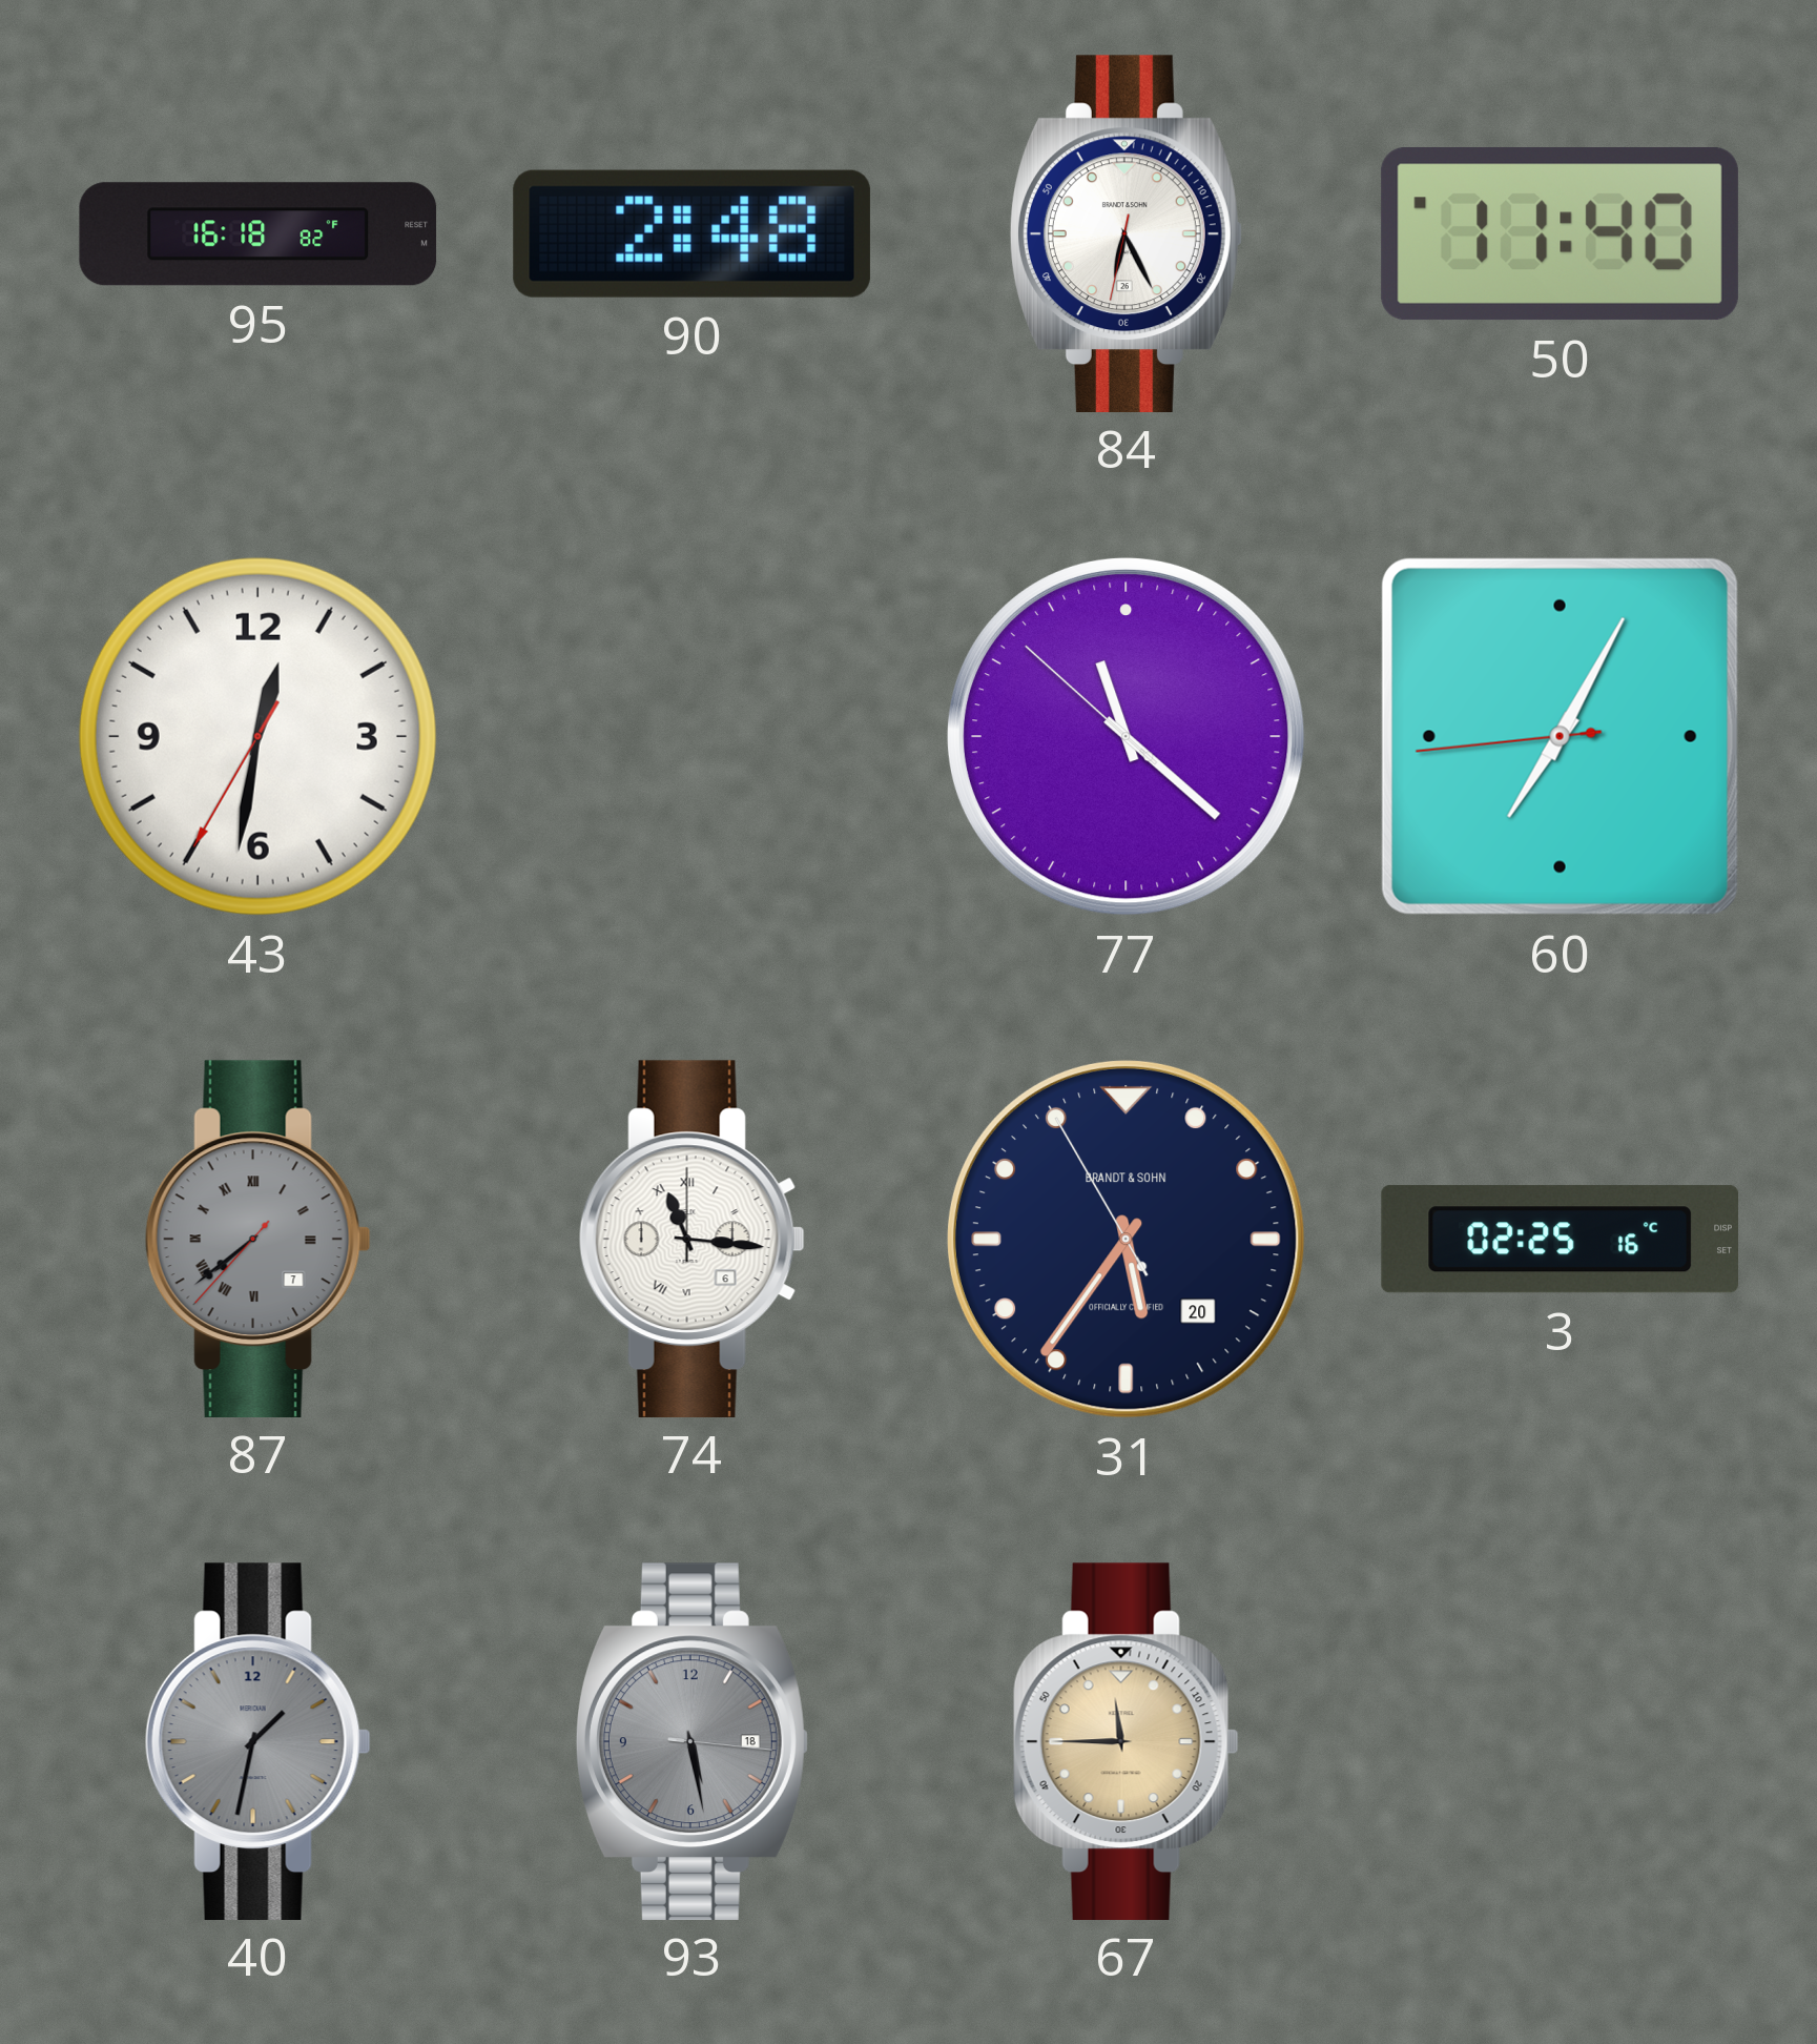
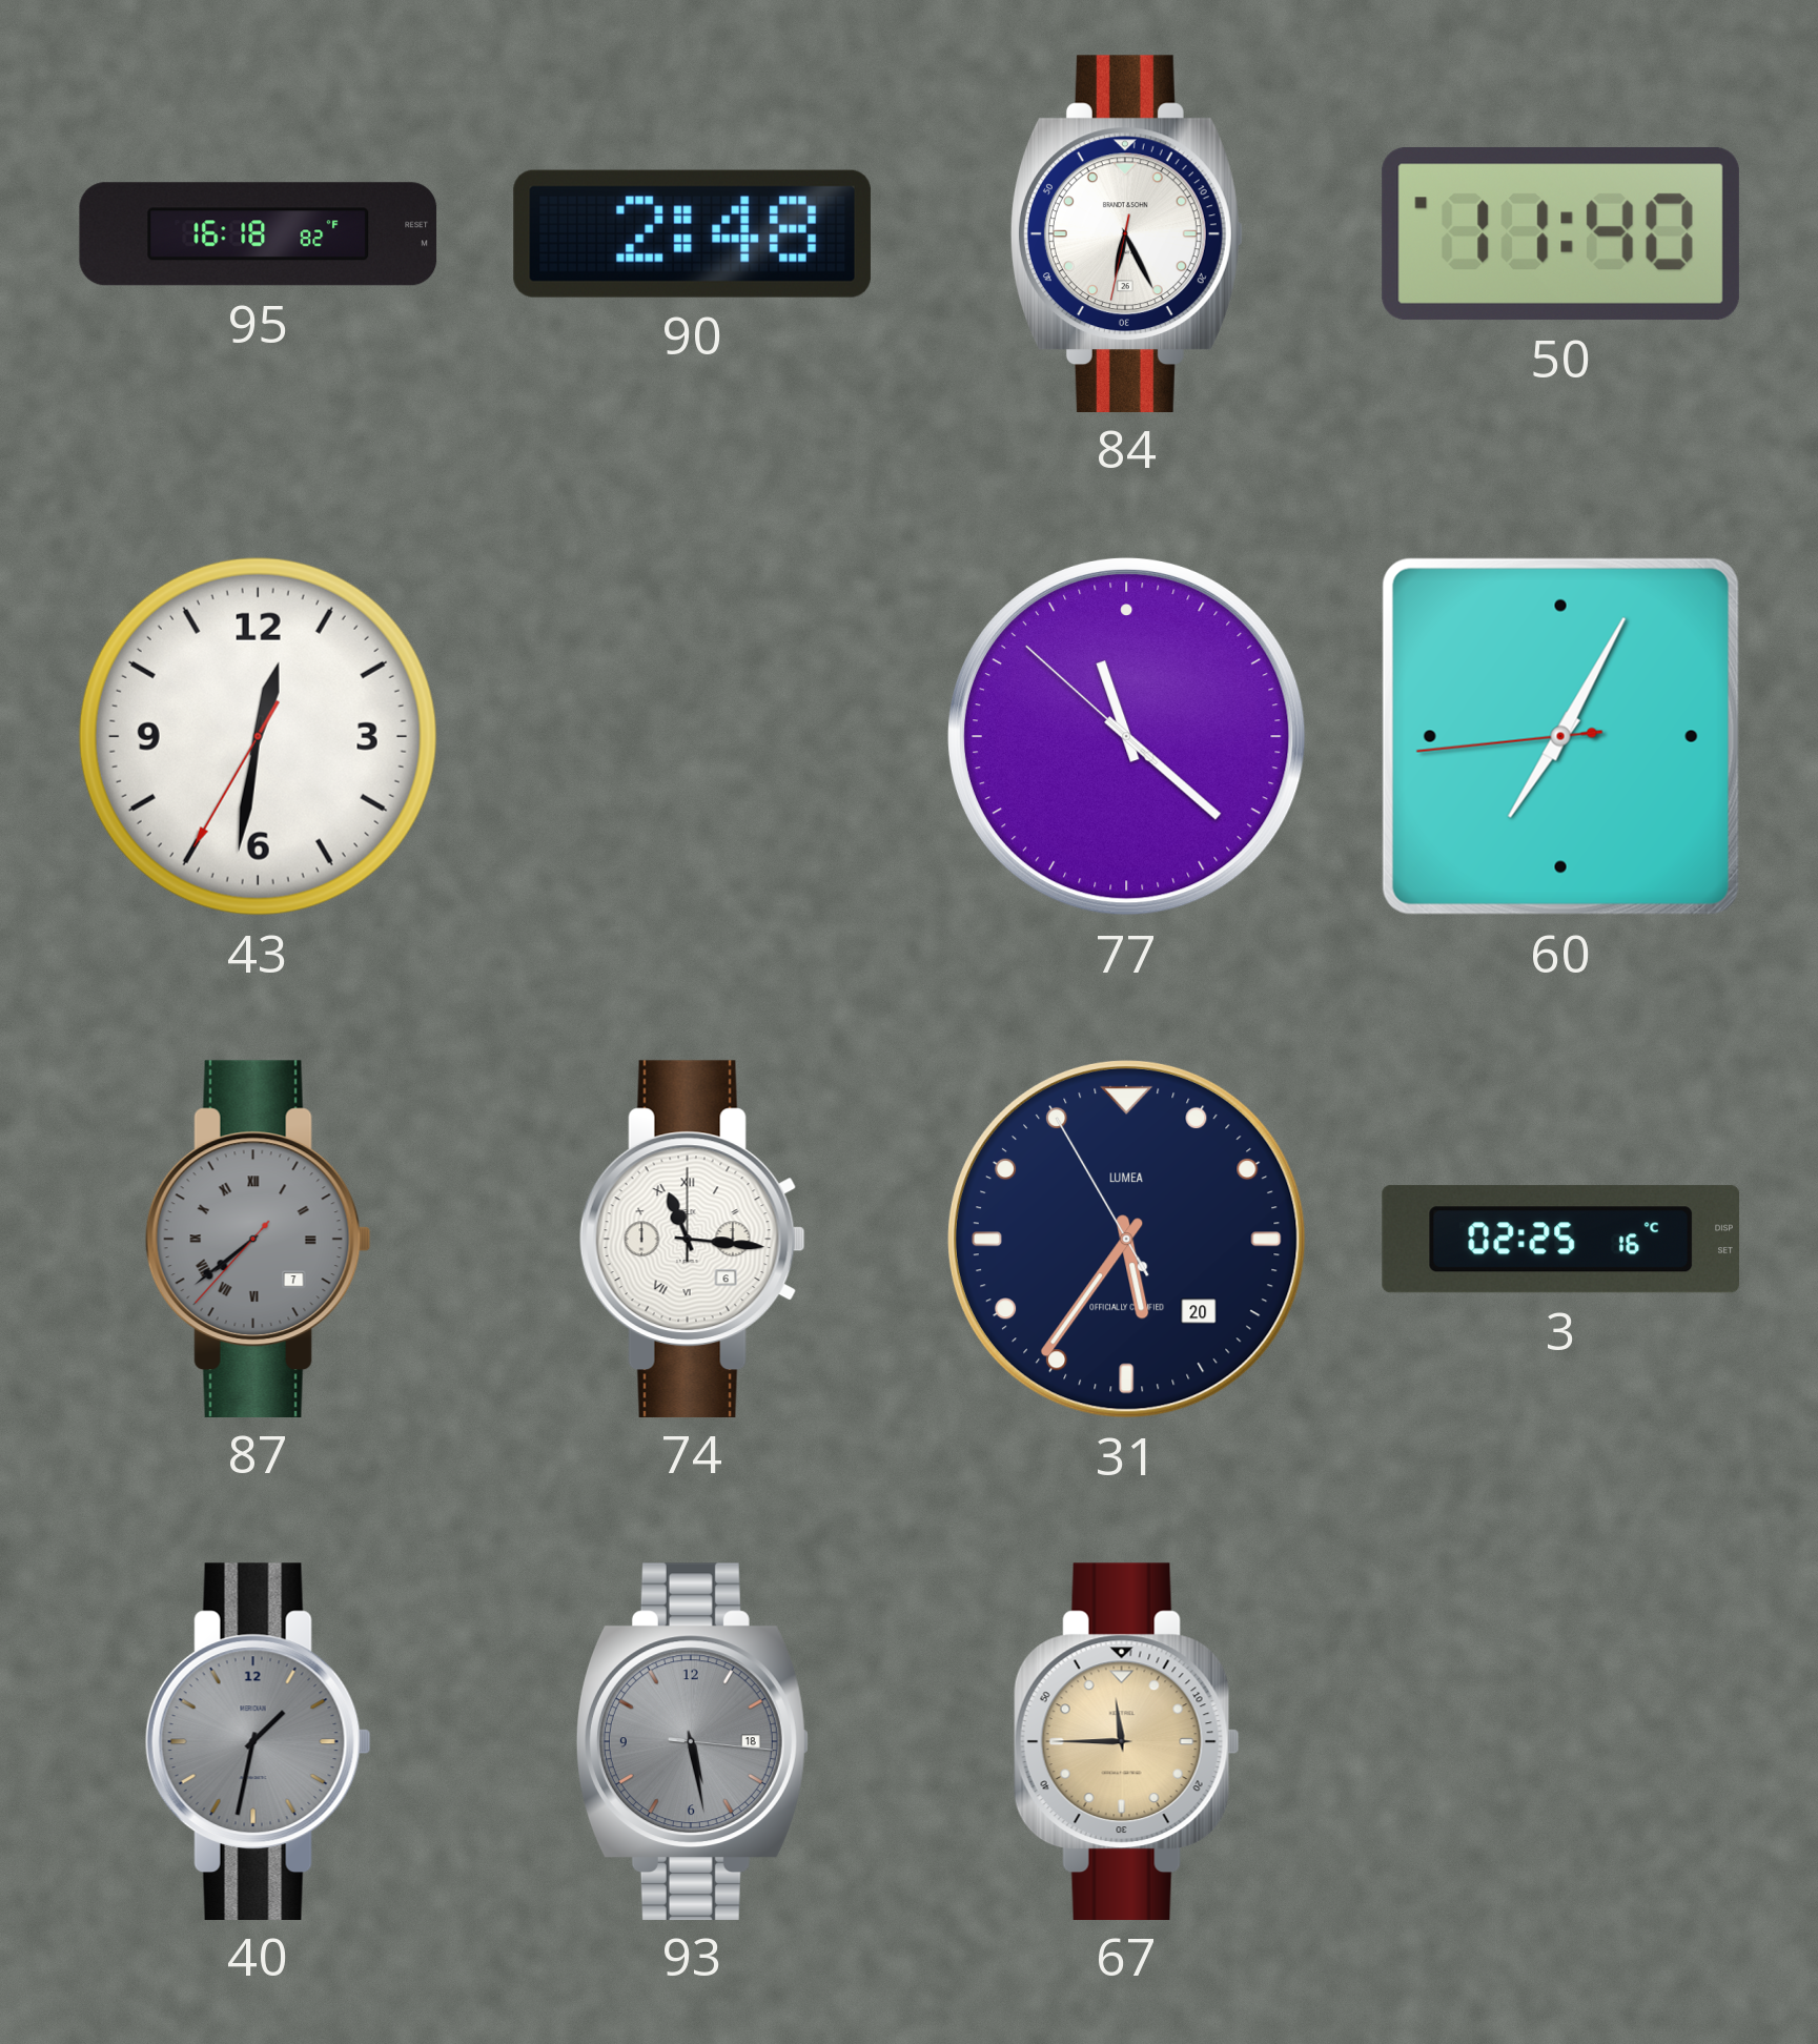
31 brand: BRANDT & SOHN -> LUMEA (1126, 1239)
